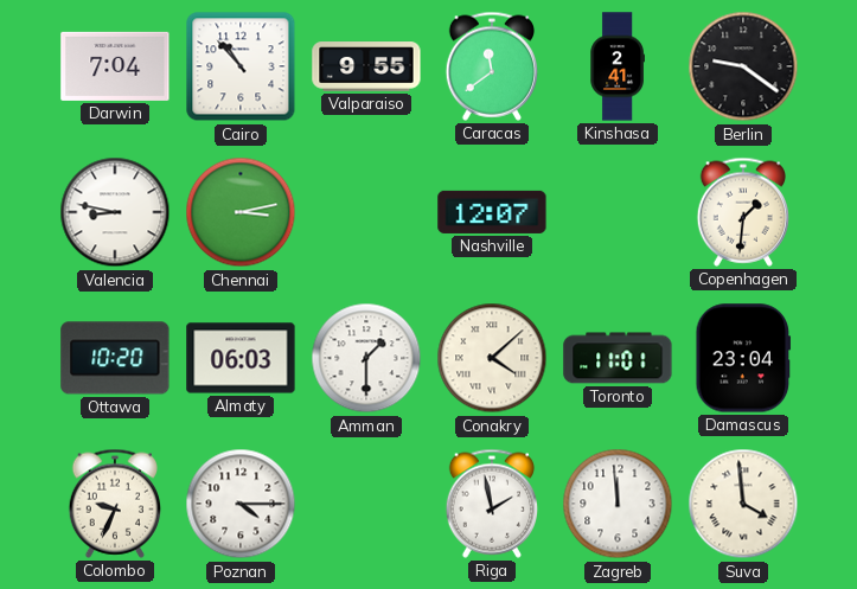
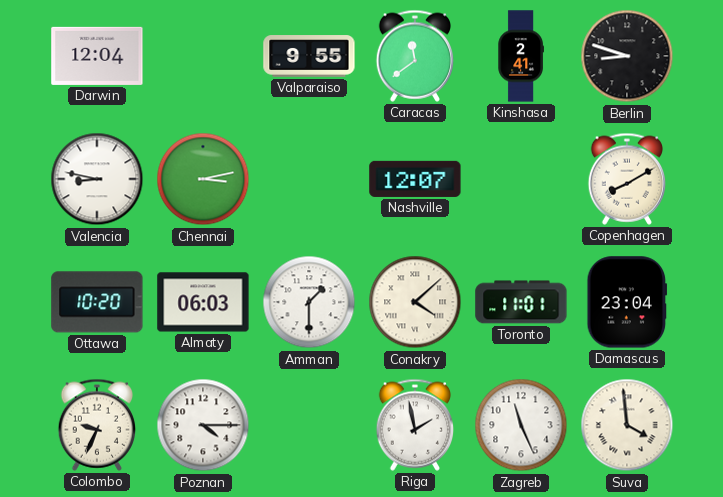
Darwin: 7:04 -> 12:04 (97, 56)
Cairo: 10:53 -> none (241, 66)
Berlin: 9:21 -> 8:48 (627, 56)
Copenhagen: 1:31 -> 8:10 (626, 179)
Zagreb: 11:59 -> 11:26 (521, 425)
